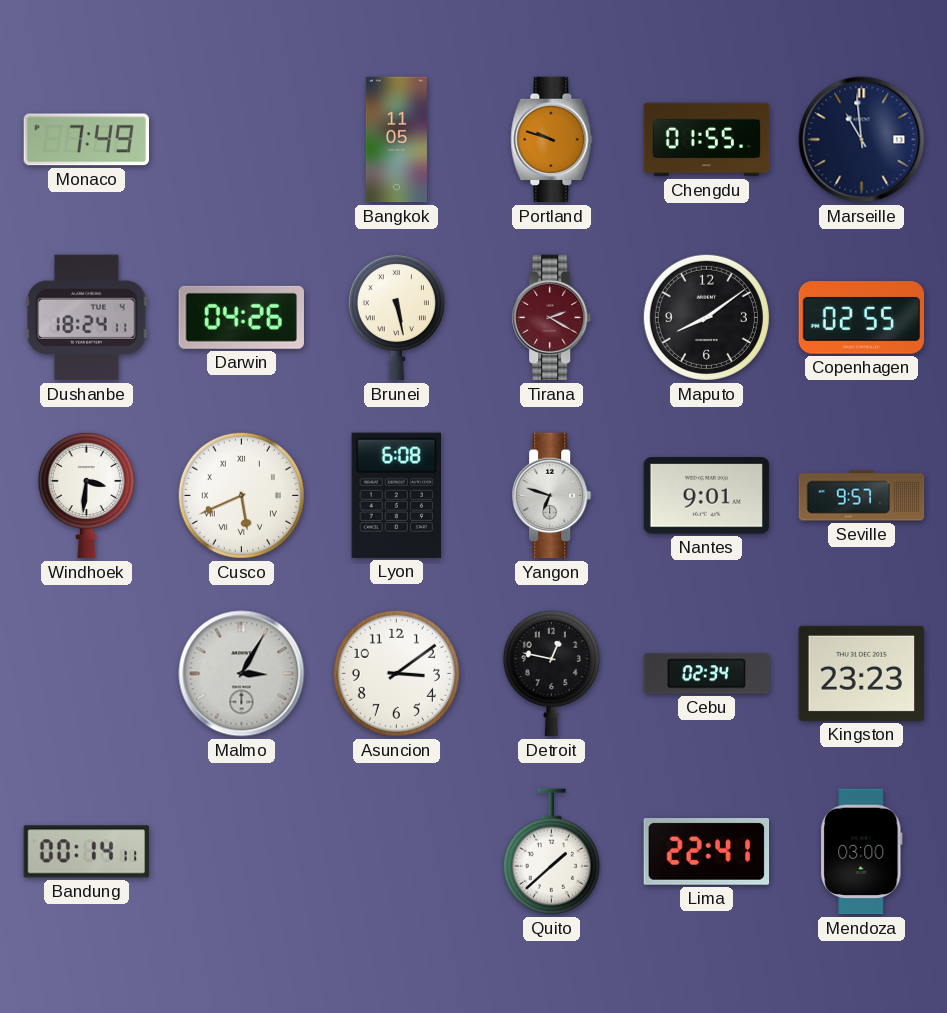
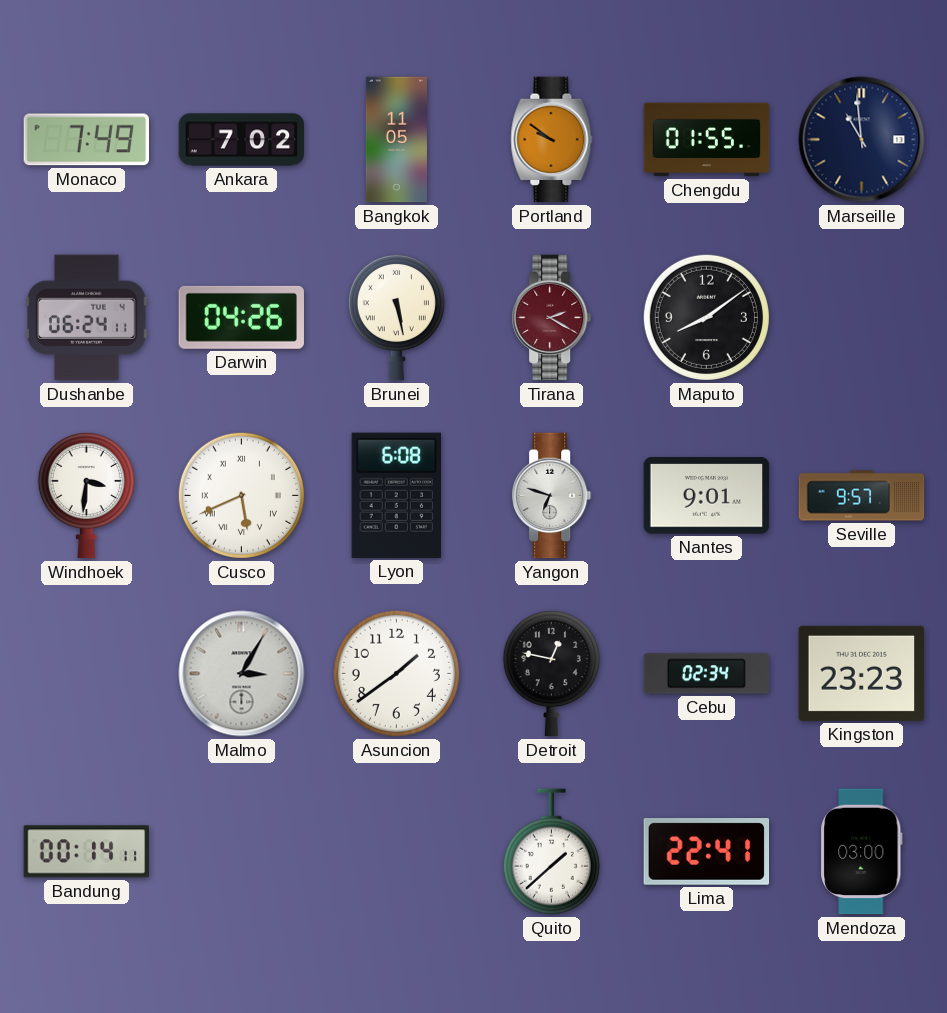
Ankara: none -> 7:02 (242, 140)
Portland: 9:48 -> 9:51 (552, 140)
Dushanbe: 18:24 -> 06:24 (87, 318)
Copenhagen: 02:55 -> none (862, 318)
Asuncion: 3:09 -> 1:39 (396, 673)
